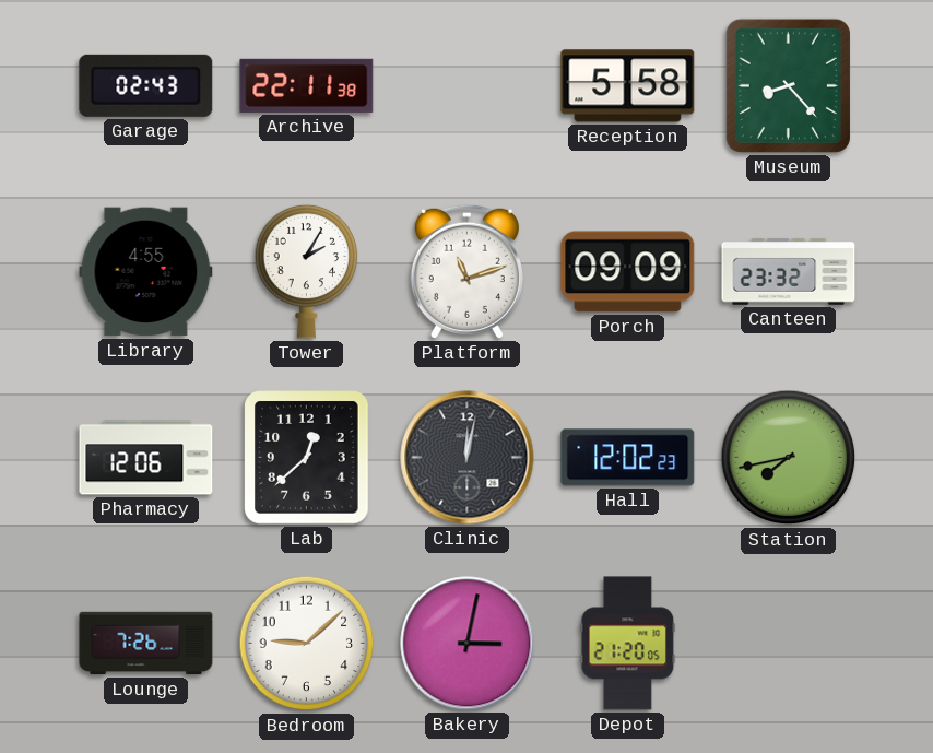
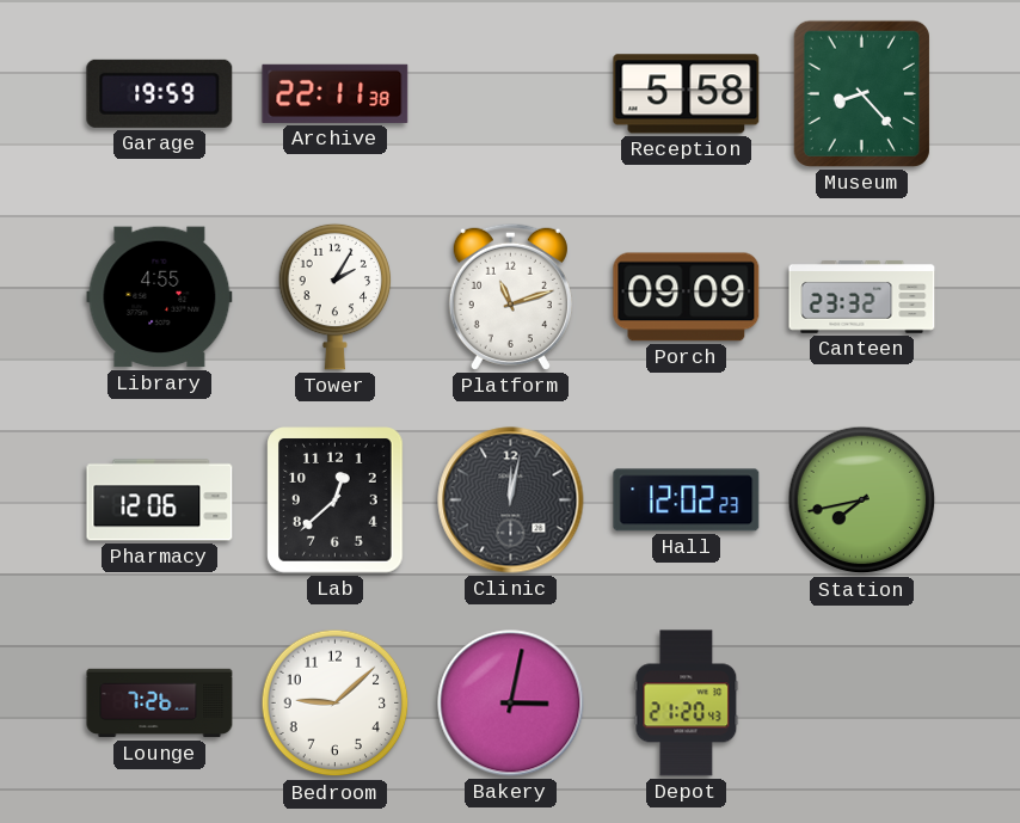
Garage: 02:43 -> 19:59 (160, 93)
Depot: 21:20:05 -> 21:20:43 (687, 704)
